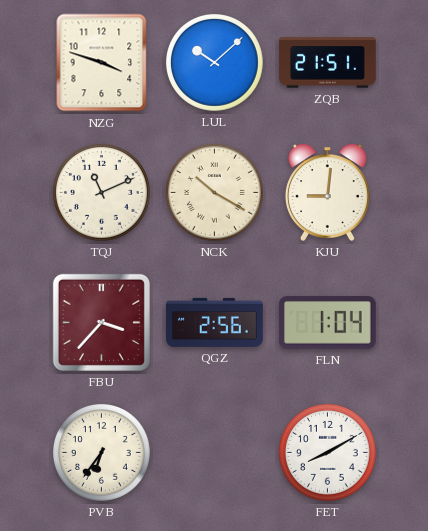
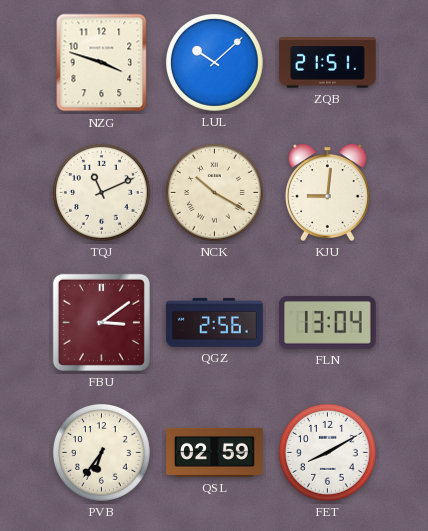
FBU: 3:37 -> 3:09 (101, 322)
FLN: 1:04 -> 13:04 (327, 323)
QSL: none -> 02:59 (215, 452)
